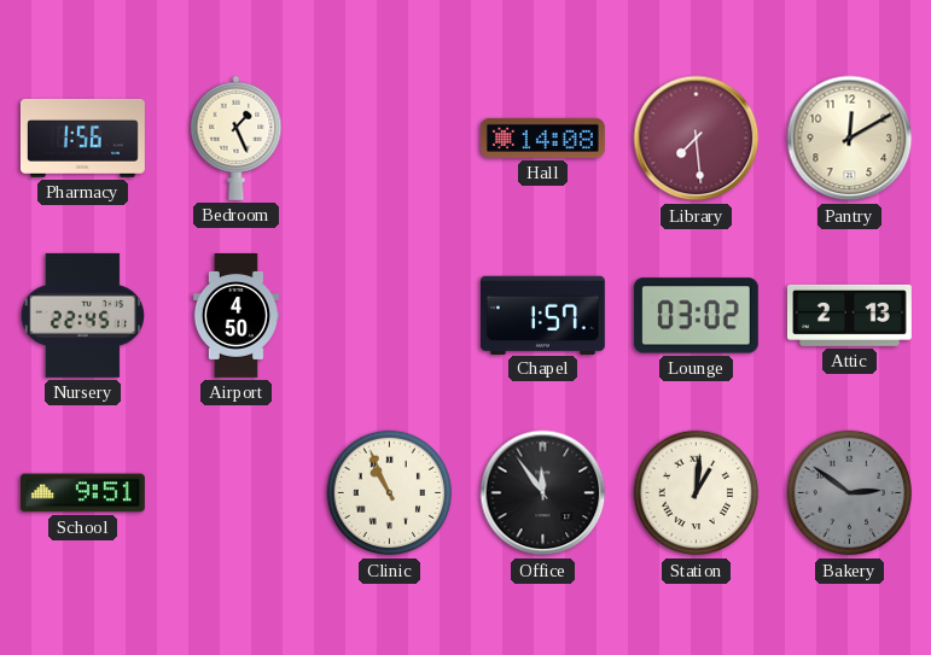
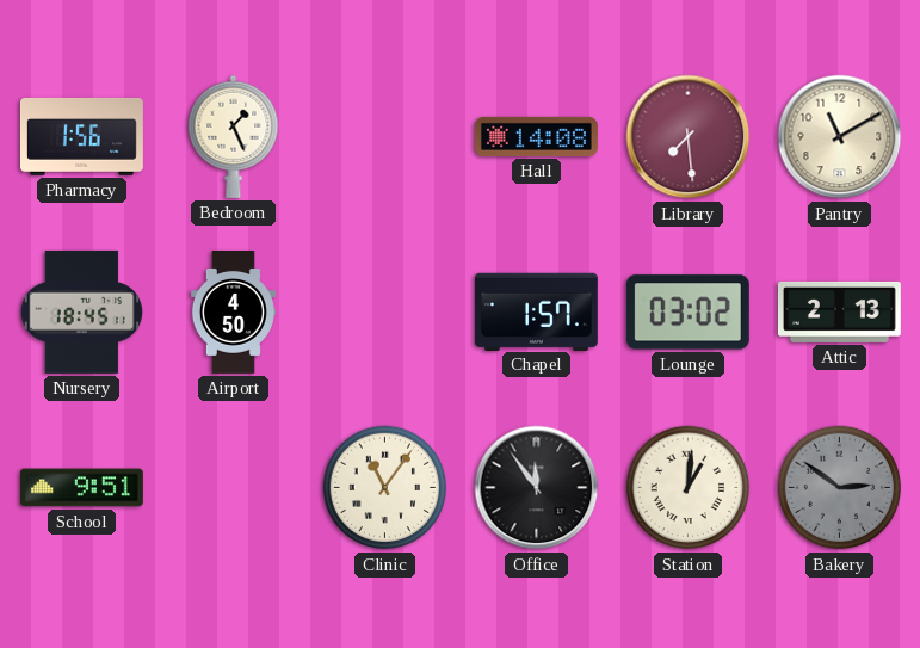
Pantry: 12:10 -> 11:10 (840, 137)
Nursery: 22:45 -> 18:45 (81, 311)
Clinic: 10:56 -> 11:06 (385, 488)
